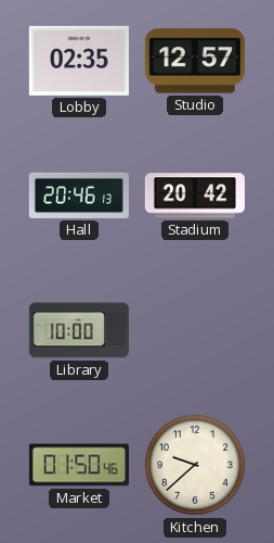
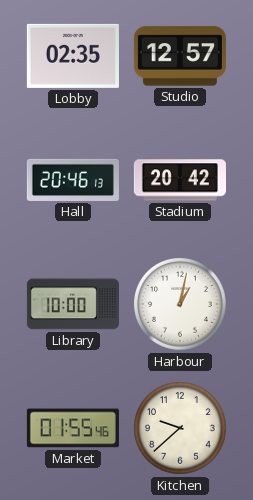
Harbour: none -> 1:02 (181, 305)
Market: 01:50 -> 01:55 (73, 428)
